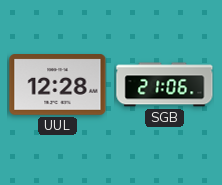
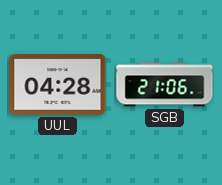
UUL: 12:28 -> 04:28 (58, 85)
